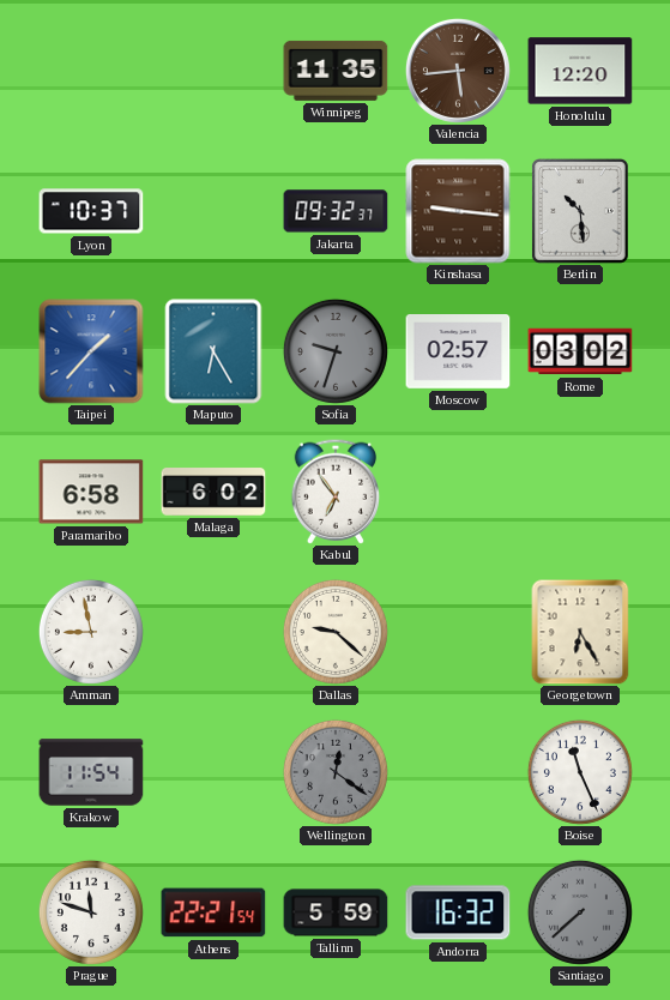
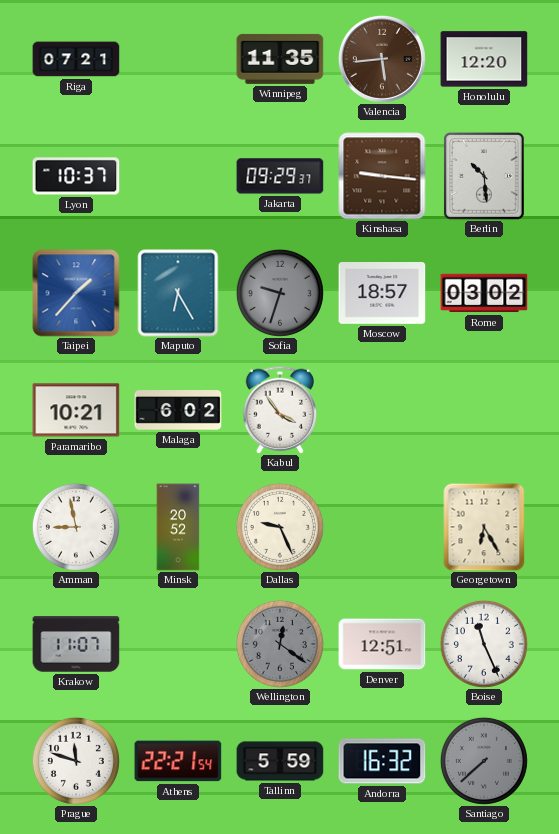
Riga: none -> 07:21 (76, 59)
Jakarta: 09:32 -> 09:29 (280, 176)
Moscow: 02:57 -> 18:57 (382, 294)
Paramaribo: 6:58 -> 10:21 (76, 410)
Kabul: 6:54 -> 3:54 (279, 410)
Minsk: none -> 20:52 (178, 527)
Dallas: 9:22 -> 9:26 (280, 527)
Krakow: 11:54 -> 11:07 (76, 644)
Denver: none -> 12:51 (382, 644)
